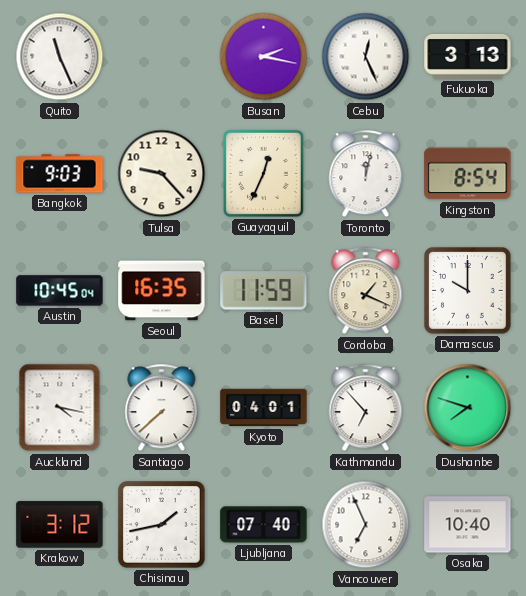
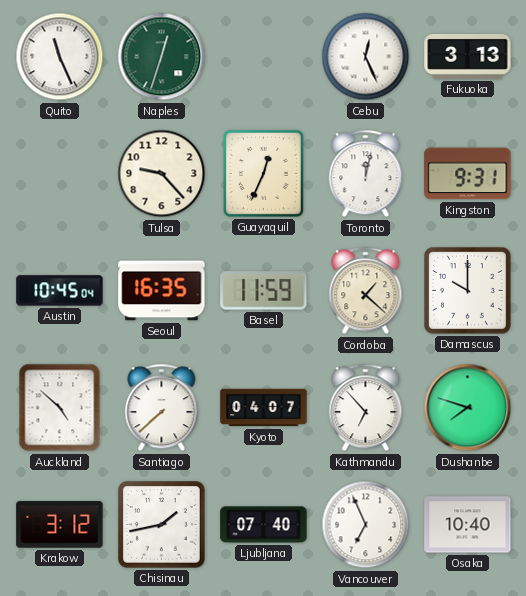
Naples: none -> 12:33 (162, 57)
Busan: 2:17 -> none (264, 57)
Bangkok: 9:03 -> none (60, 174)
Kingston: 8:54 -> 9:31 (468, 174)
Cordoba: 1:19 -> 1:22 (366, 291)
Auckland: 4:17 -> 4:52 (60, 408)
Kyoto: 04:01 -> 04:07 (264, 408)
